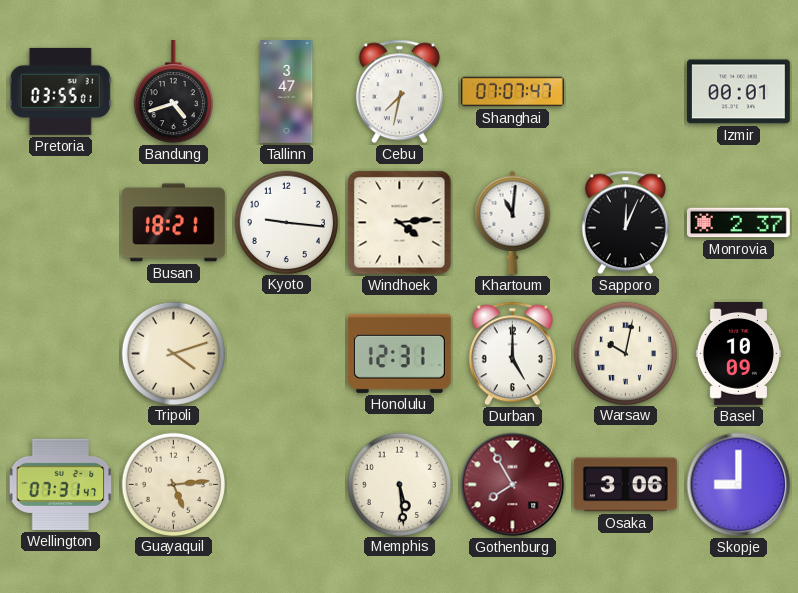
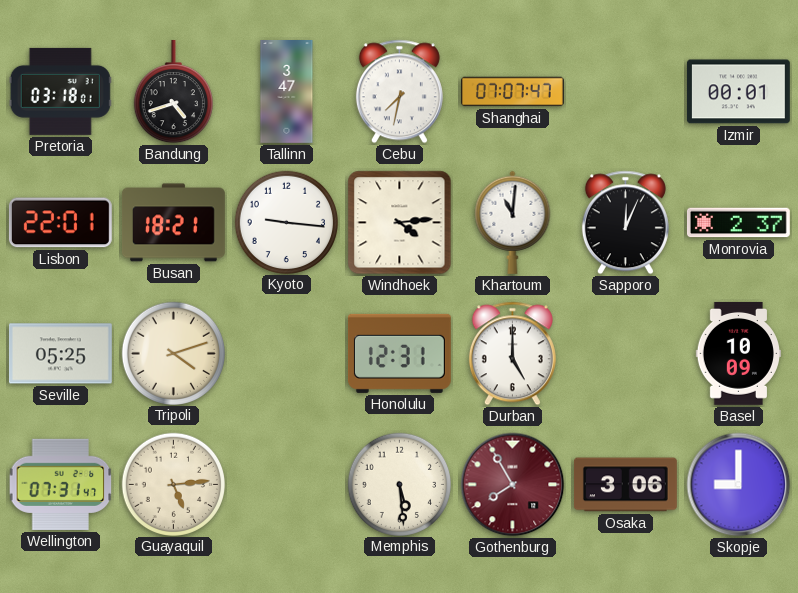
Pretoria: 03:55 -> 03:18 (60, 91)
Lisbon: none -> 22:01 (60, 223)
Seville: none -> 05:25 (60, 354)
Warsaw: 10:02 -> none (625, 353)
